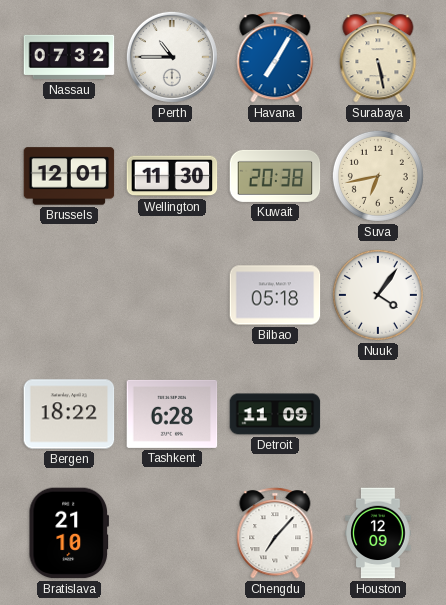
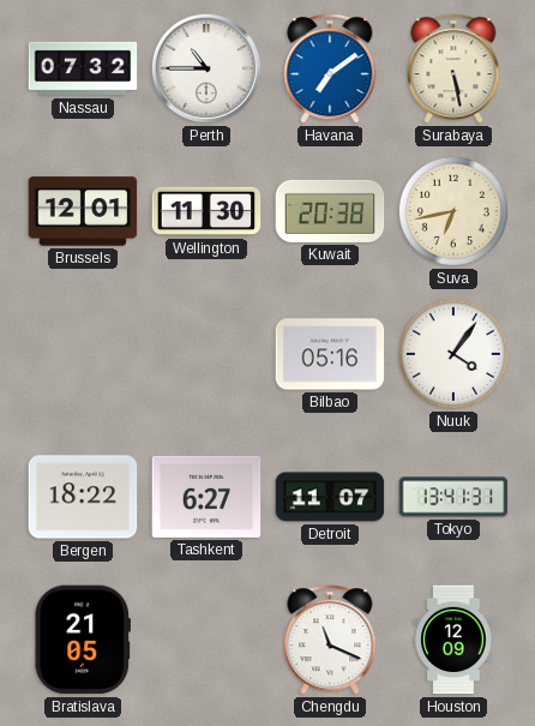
Havana: 7:05 -> 7:09 (330, 68)
Bilbao: 05:18 -> 05:16 (330, 354)
Tashkent: 6:28 -> 6:27 (206, 497)
Detroit: 11:09 -> 11:07 (330, 497)
Tokyo: none -> 13:41 (453, 497)
Bratislava: 21:10 -> 21:05 (82, 640)
Chengdu: 7:07 -> 11:19 (330, 640)
